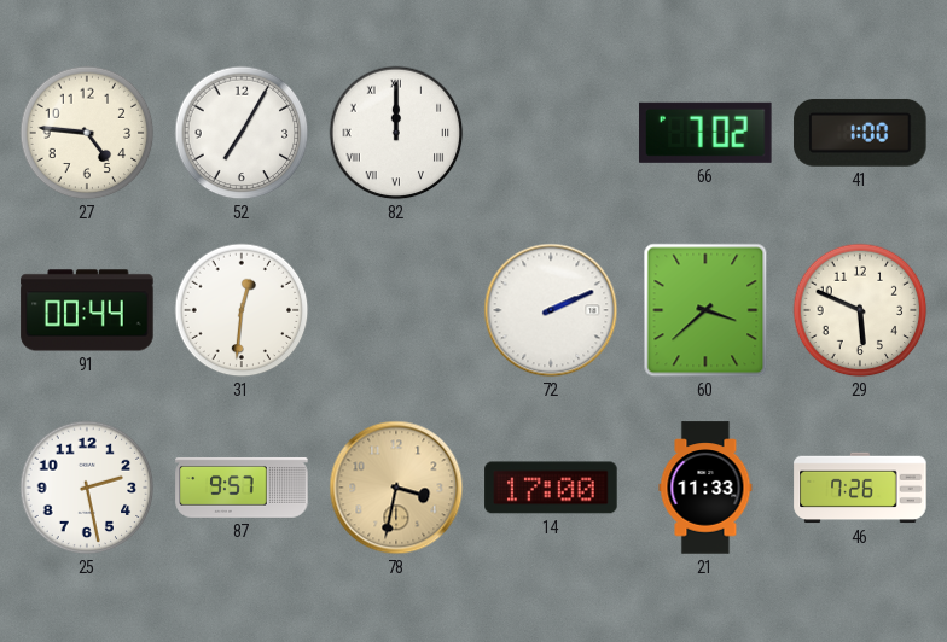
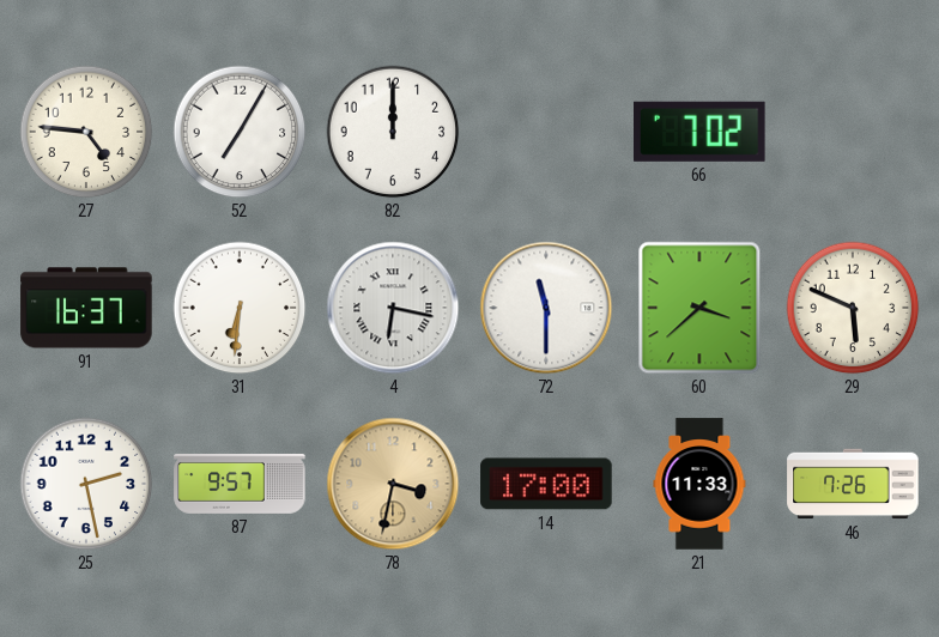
82 numerals: Roman -> Arabic (393, 132)
41: 1:00 -> none (860, 133)
91: 00:44 -> 16:37 (86, 308)
31: 12:31 -> 6:31 (240, 308)
4: none -> 6:17 (393, 308)
72: 2:11 -> 11:30 (546, 308)
